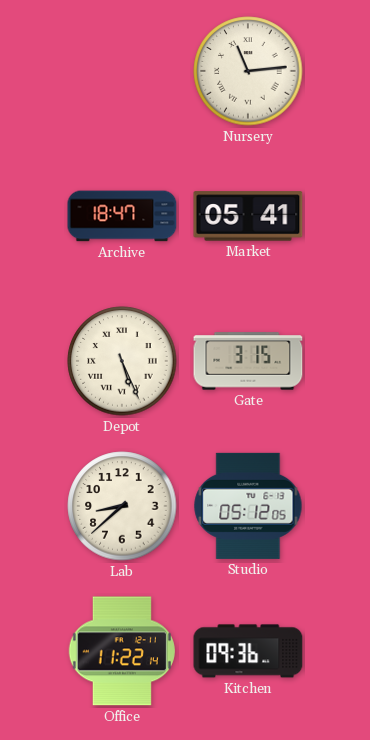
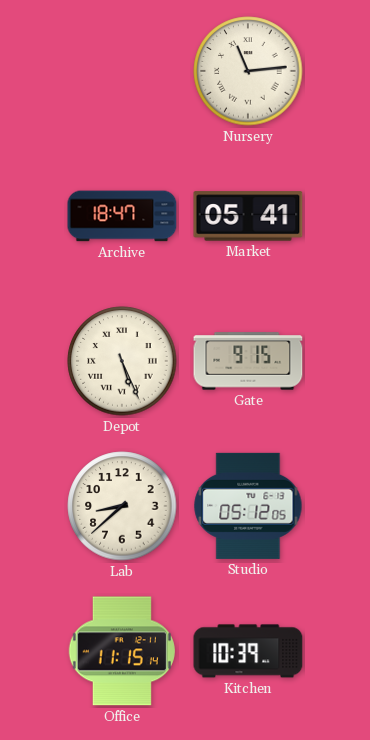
Gate: 3:15 -> 9:15 (248, 361)
Office: 11:22 -> 11:15 (122, 651)
Kitchen: 09:36 -> 10:39 (248, 651)
